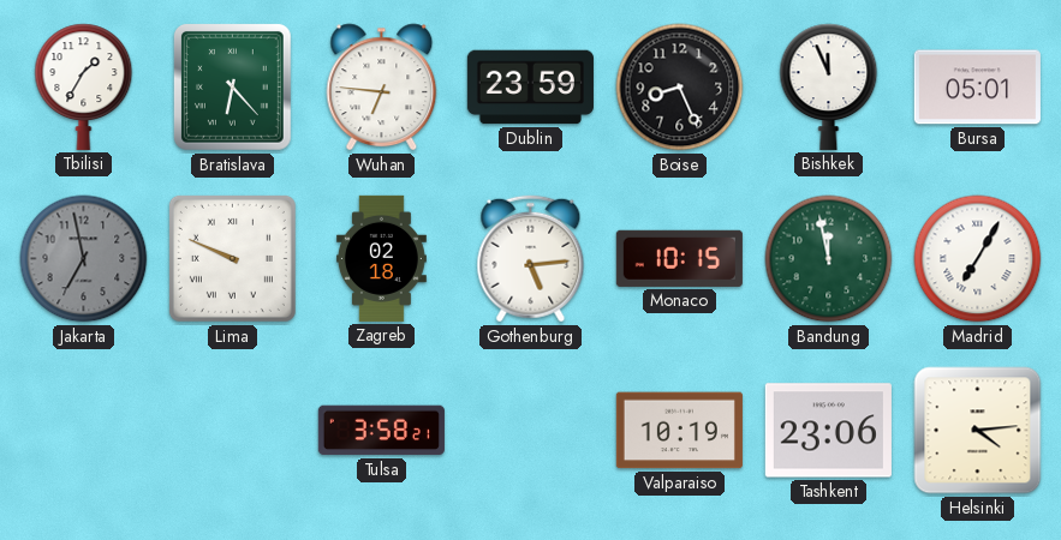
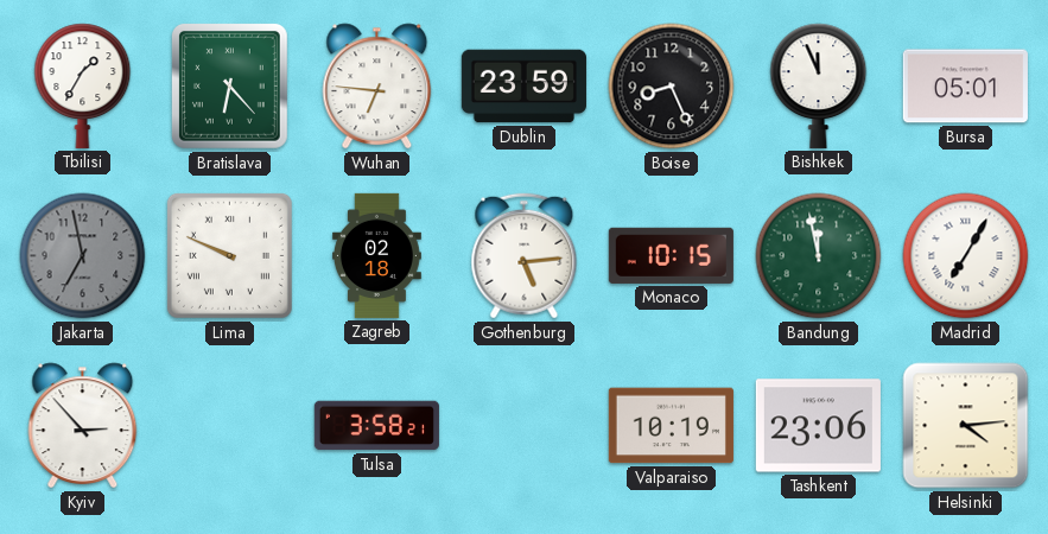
Kyiv: none -> 2:53 (83, 426)
